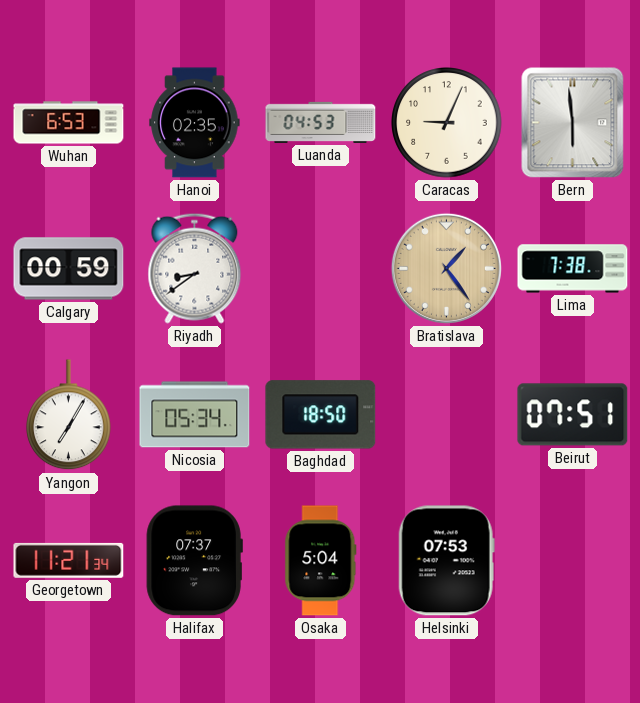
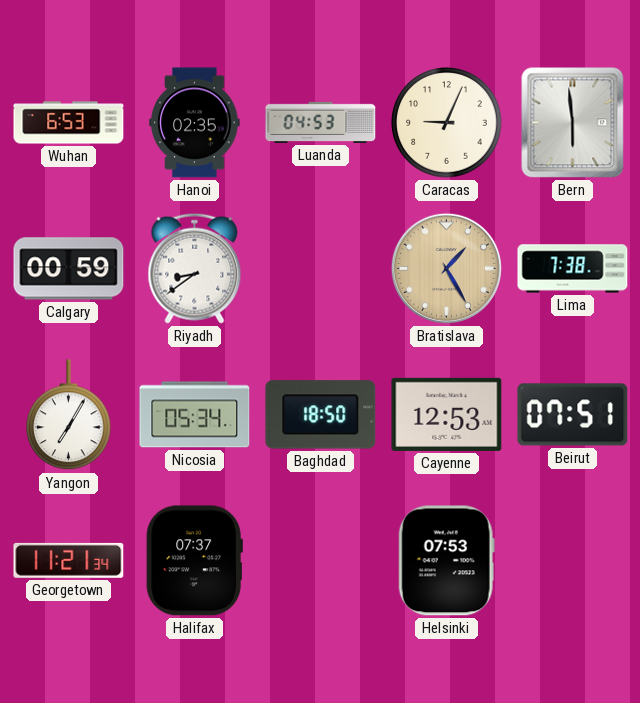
Bratislava: 1:24 -> 1:25 (446, 268)
Cayenne: none -> 12:53 (447, 414)
Osaka: 5:04 -> none (321, 561)
